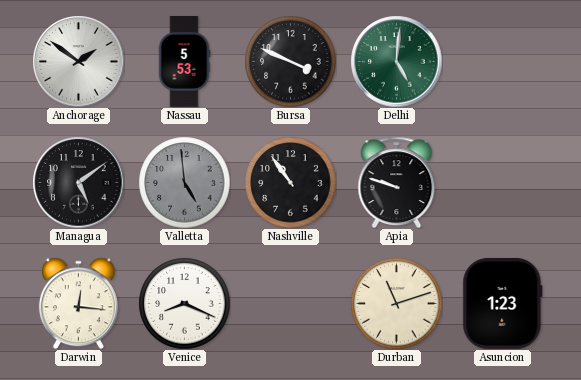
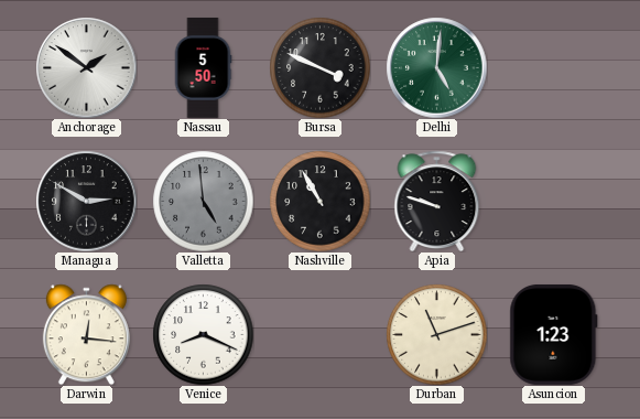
Nassau: 5:53 -> 5:50 (203, 67)
Managua: 5:09 -> 2:50 (86, 201)
Nashville: 10:54 -> 10:55 (319, 201)
